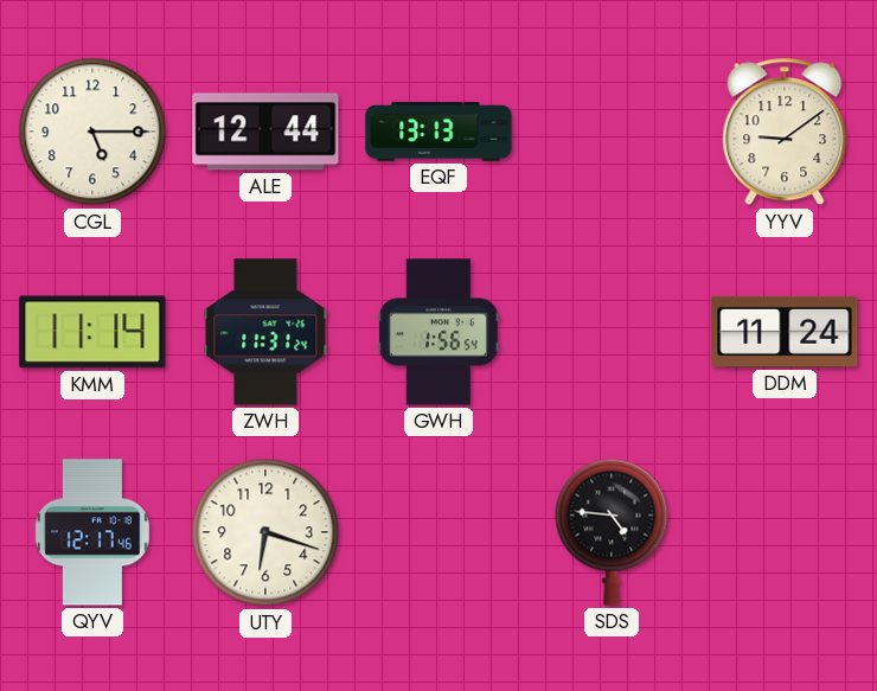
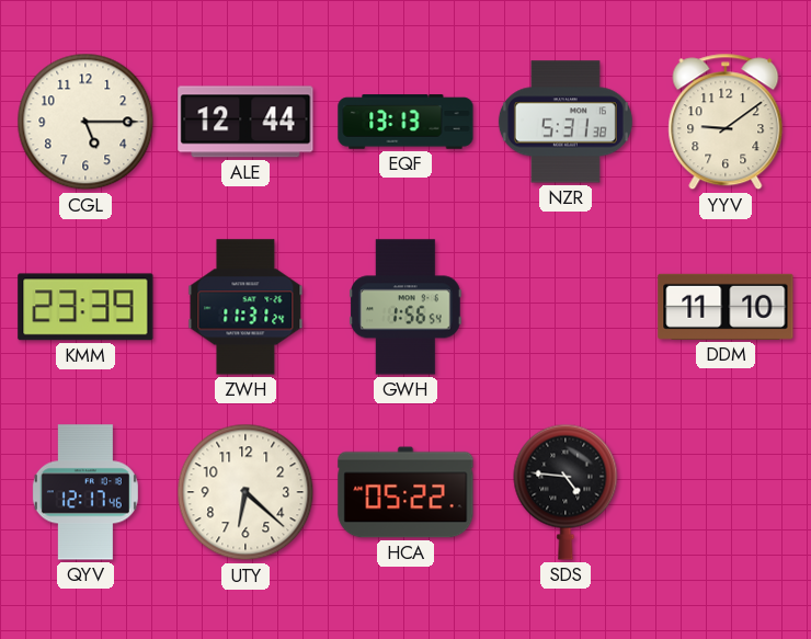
NZR: none -> 5:31 (566, 122)
KMM: 11:14 -> 23:39 (85, 307)
DDM: 11:24 -> 11:10 (726, 307)
UTY: 6:18 -> 6:22 (245, 492)
HCA: none -> 05:22 (405, 492)
